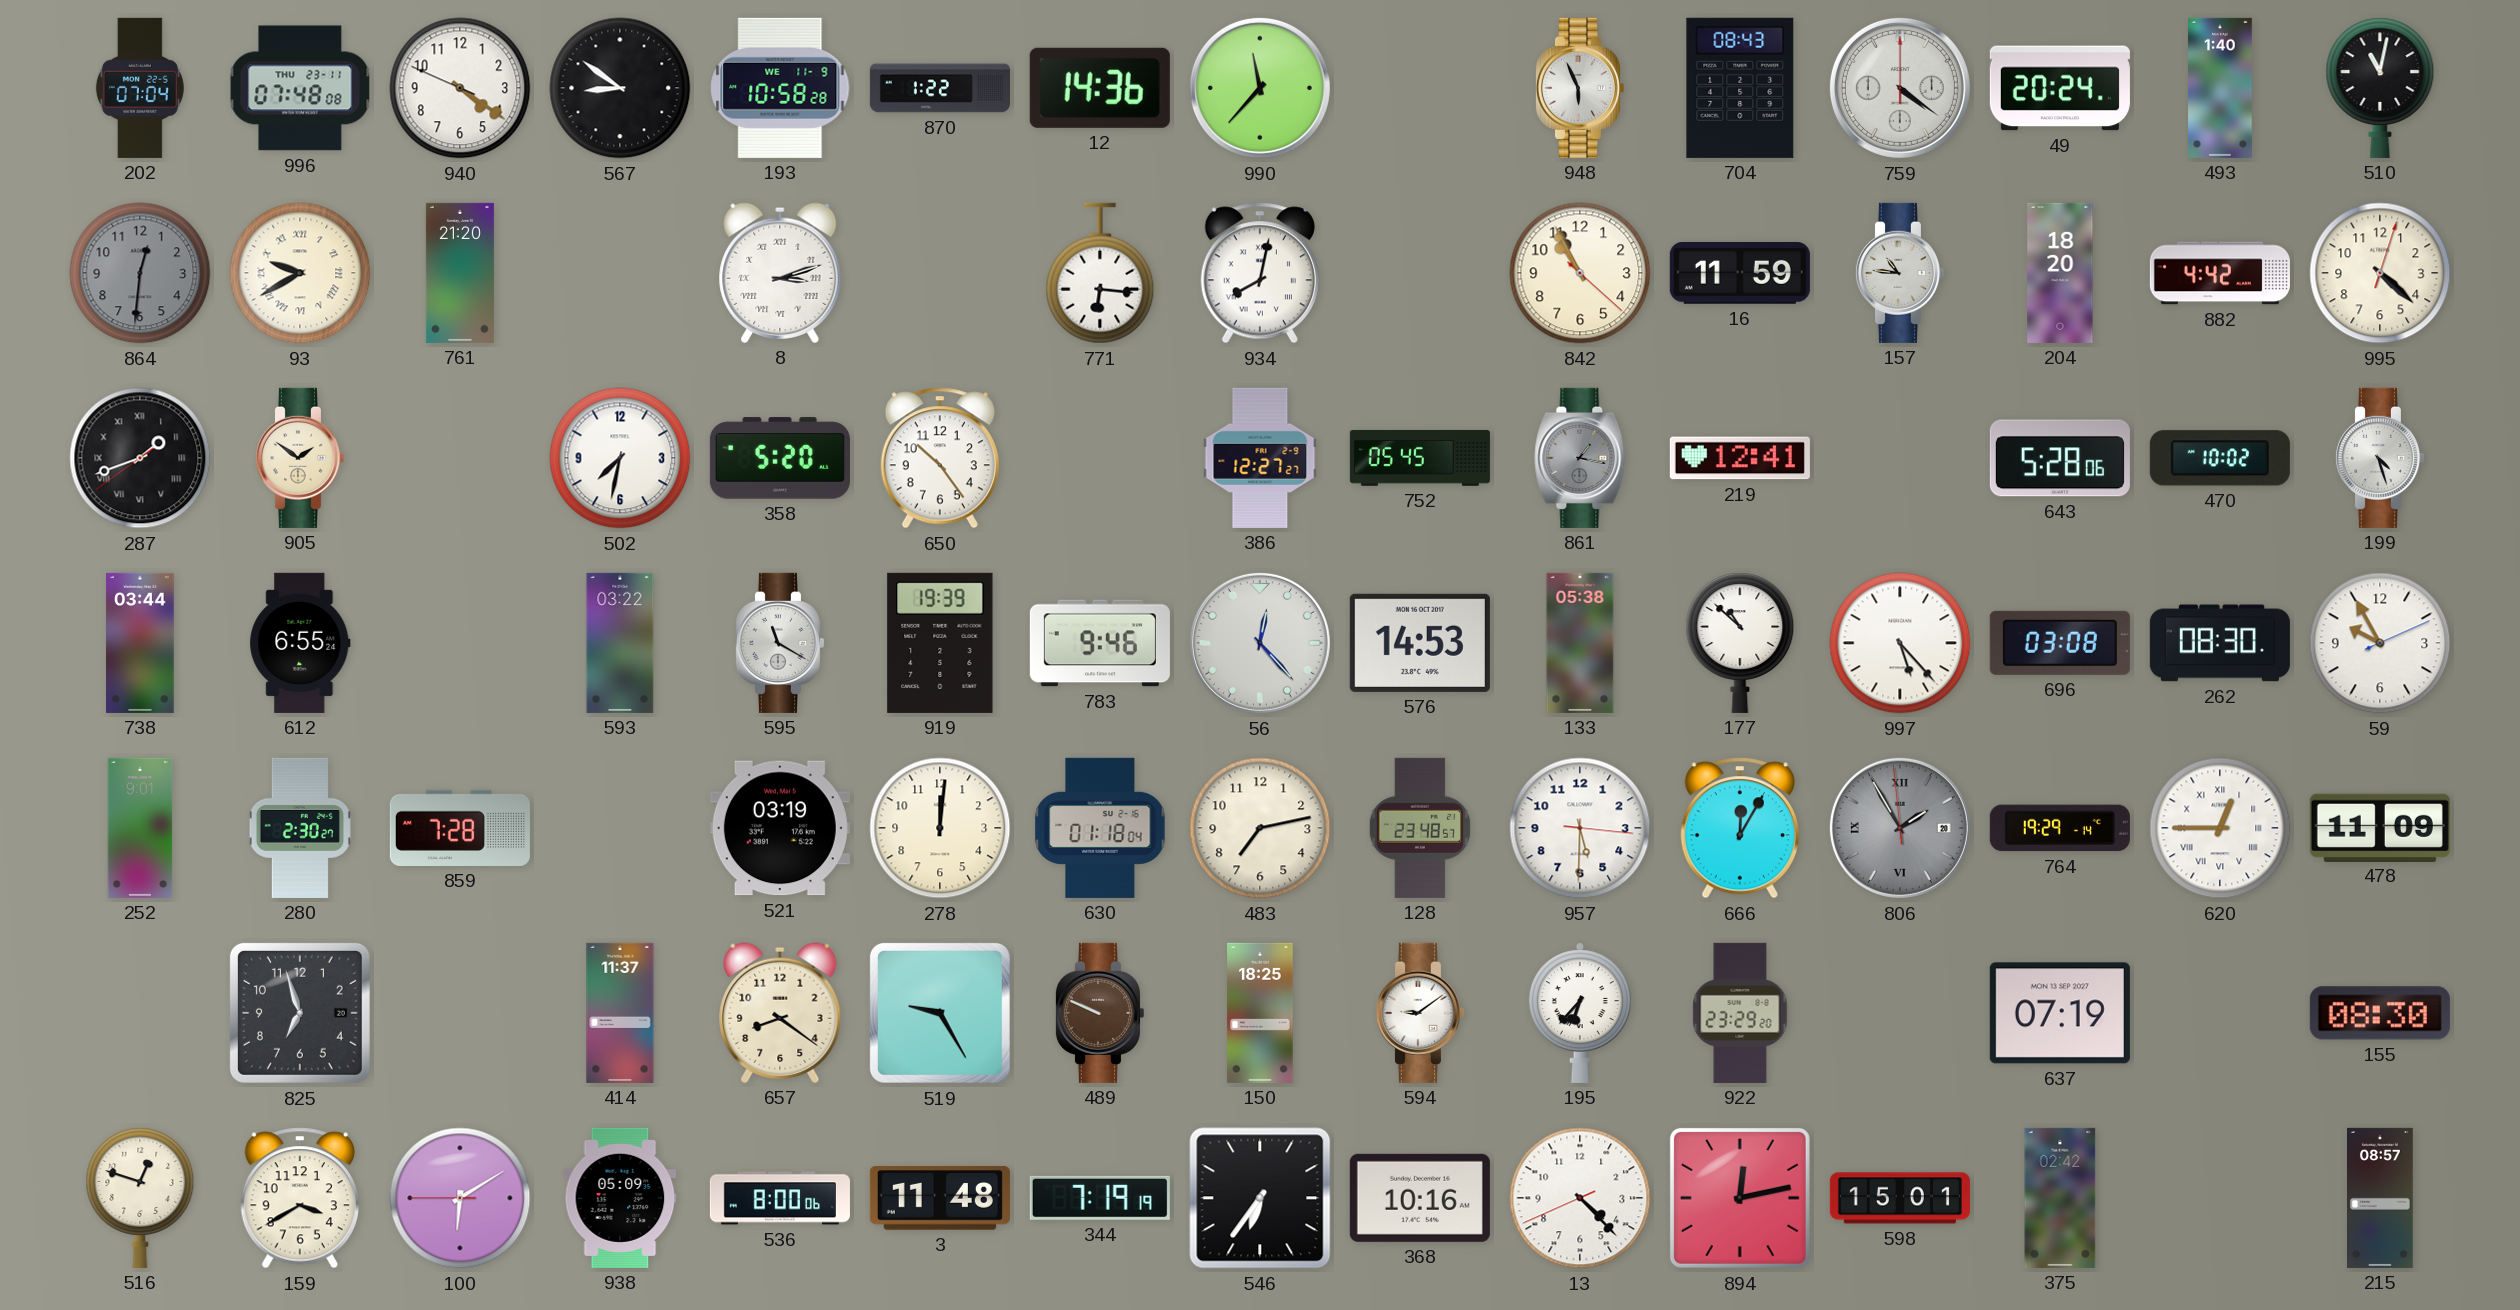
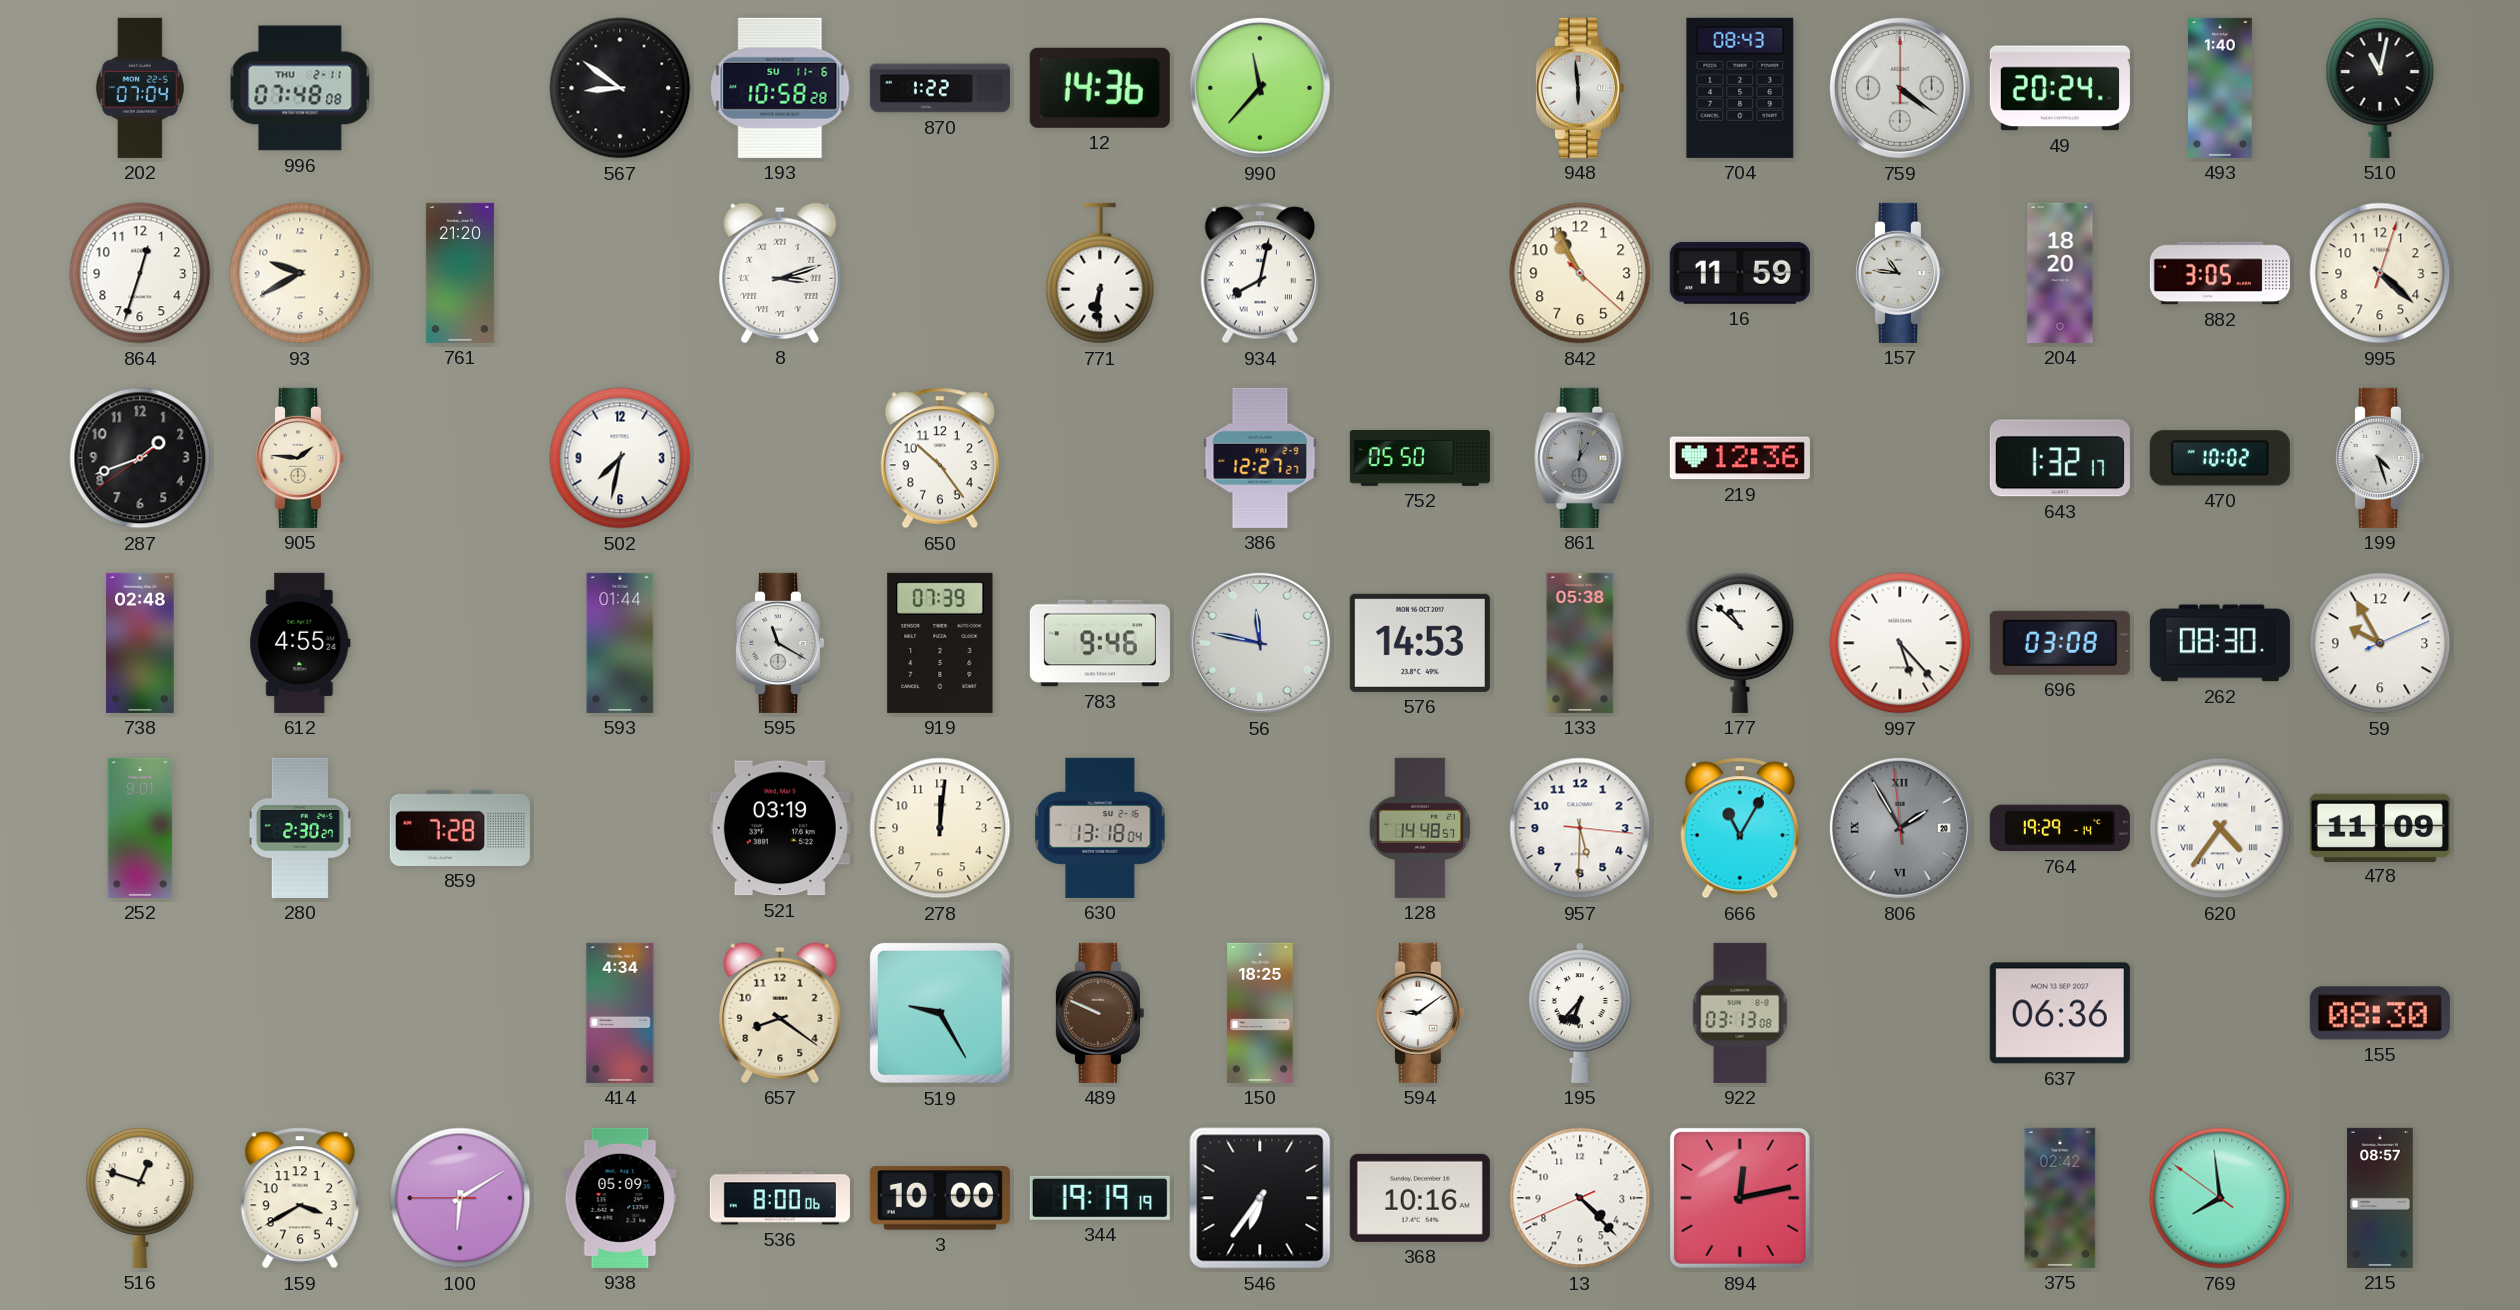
996 date: THU 23-11 -> THU 2-11 (300, 88)
940: 4:20 -> none (460, 88)
193 date: WE 11-9 -> SU 11-6 (780, 88)
948: 5:56 -> 5:59 (1579, 88)
864: 12:31 -> 12:33 (140, 273)
864 dial: grey -> white (140, 273)
93 numerals: Roman -> Arabic (300, 273)
771: 6:16 -> 6:31 (1100, 273)
882: 4:42 -> 3:05 (2220, 273)
287 numerals: Roman -> Arabic (140, 458)
905: 1:51 -> 1:46 (299, 458)
358: 5:20 -> none (780, 458)
752: 05:45 -> 05:50 (1420, 458)
861: 1:17 -> 1:01 (1580, 458)
219: 12:41 -> 12:36 (1740, 458)
643: 5:28 -> 1:32 (2060, 458)
738: 03:44 -> 02:48 (140, 643)
612: 6:55 -> 4:55 (300, 643)
593: 03:22 -> 01:44 (620, 643)
919: 19:39 -> 07:39 (940, 643)
56: 12:23 -> 11:47 (1260, 643)
630: 01:18 -> 13:18 (1100, 828)
483: 7:13 -> none (1260, 828)
128: 23:48 -> 14:48 (1419, 828)
666: 12:05 -> 11:05 (1740, 828)
620: 12:45 -> 4:36 (2220, 828)
825: 6:57 -> none (300, 1013)
414: 11:37 -> 4:34 (620, 1013)
922: 23:29 -> 03:13 (1740, 1013)
637: 07:19 -> 06:36 (2060, 1013)
3: 11:48 -> 10:00 (940, 1198)
344: 7:19 -> 19:19 (1100, 1198)
598: 15:01 -> none (1900, 1198)
769: none -> 7:58 (2220, 1198)
